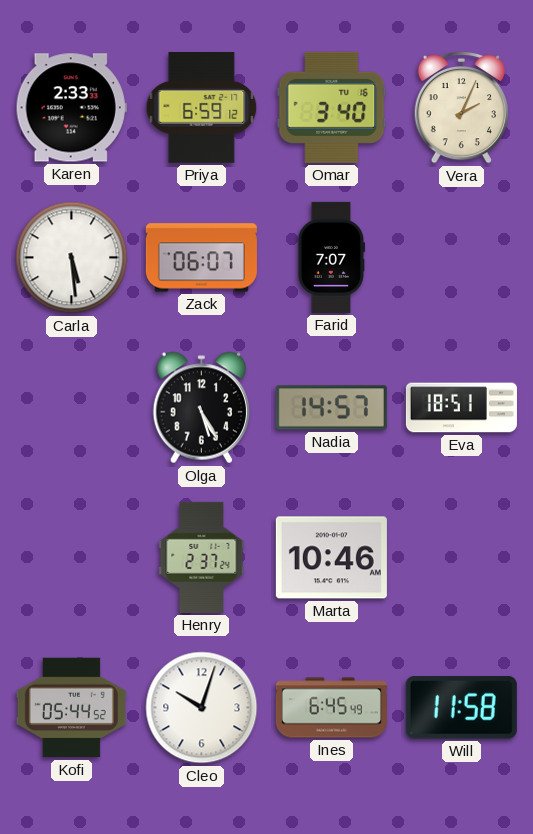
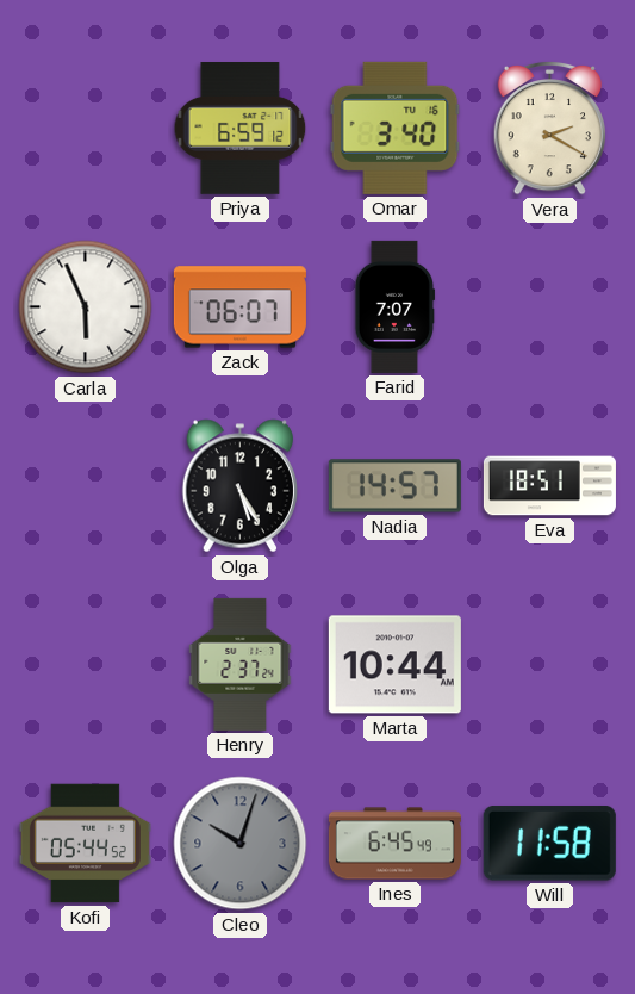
Karen: 2:33 -> none (71, 108)
Vera: 2:04 -> 2:20 (549, 128)
Carla: 5:29 -> 5:56 (86, 307)
Marta: 10:46 -> 10:44 (394, 665)
Cleo dial: white -> grey (241, 844)
